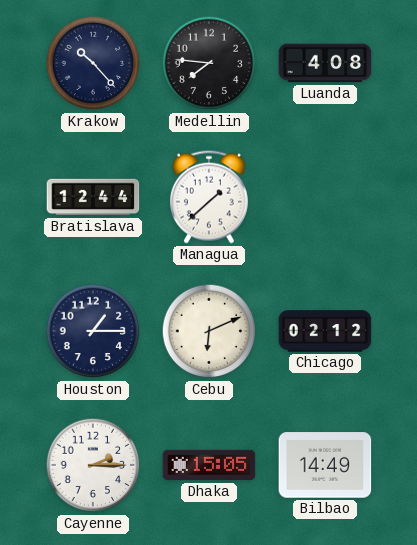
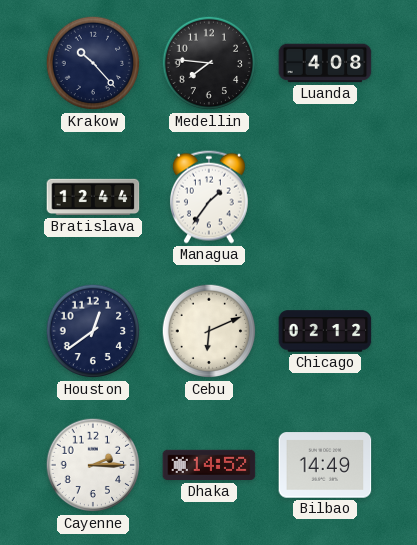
Managua: 1:38 -> 1:36 (209, 197)
Houston: 1:15 -> 12:39 (93, 331)
Dhaka: 15:05 -> 14:52 (209, 465)
